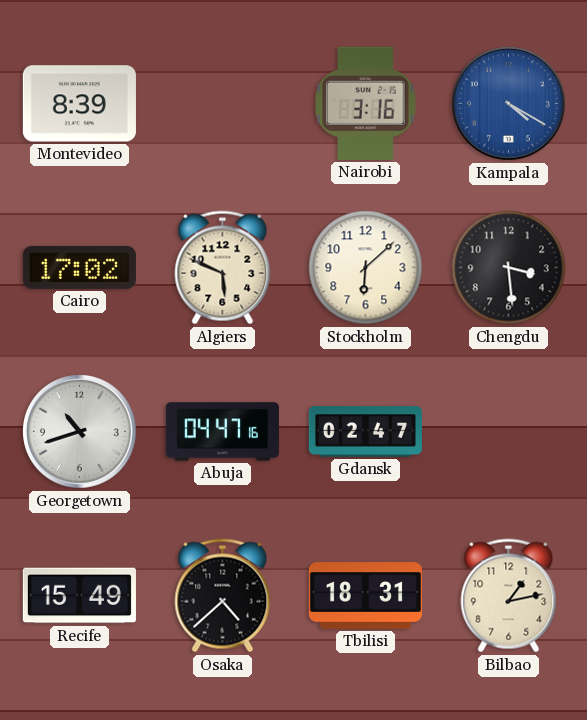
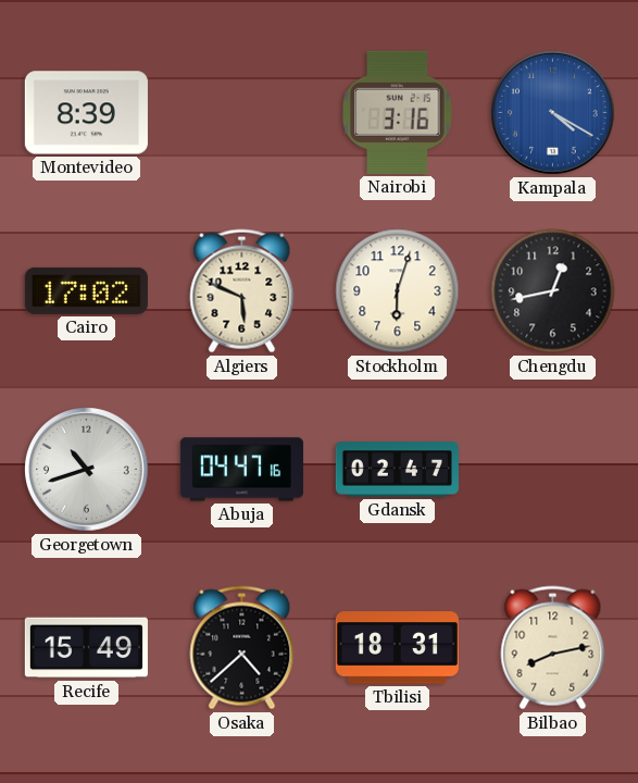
Stockholm: 6:08 -> 6:03 (398, 291)
Chengdu: 3:29 -> 12:43 (553, 291)
Bilbao: 1:13 -> 8:13 (553, 648)
